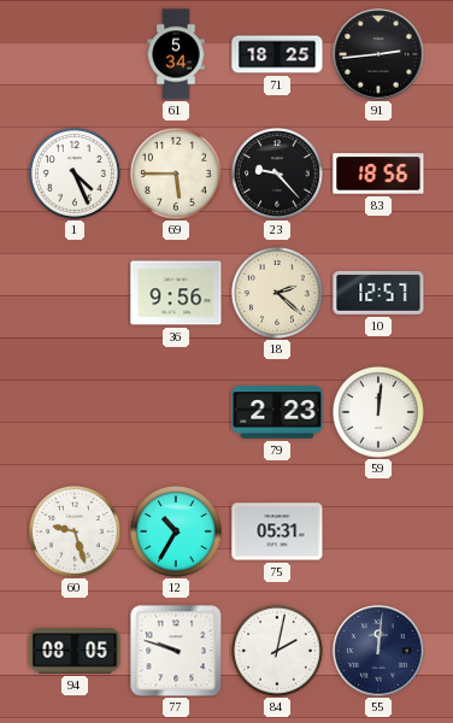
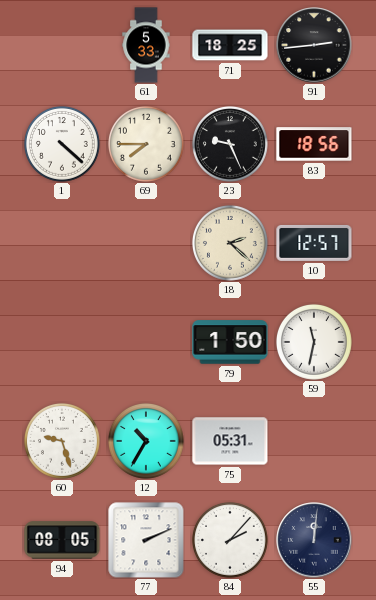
61: 5:34 -> 5:33 (146, 45)
1: 4:26 -> 4:22 (62, 144)
69: 5:45 -> 7:45 (146, 144)
23: 9:23 -> 9:26 (230, 144)
36: 9:56 -> none (176, 293)
79: 2:23 -> 1:50 (230, 342)
59: 12:01 -> 11:32 (314, 342)
77: 9:48 -> 2:11 (146, 540)
84: 2:02 -> 2:07 (230, 540)
